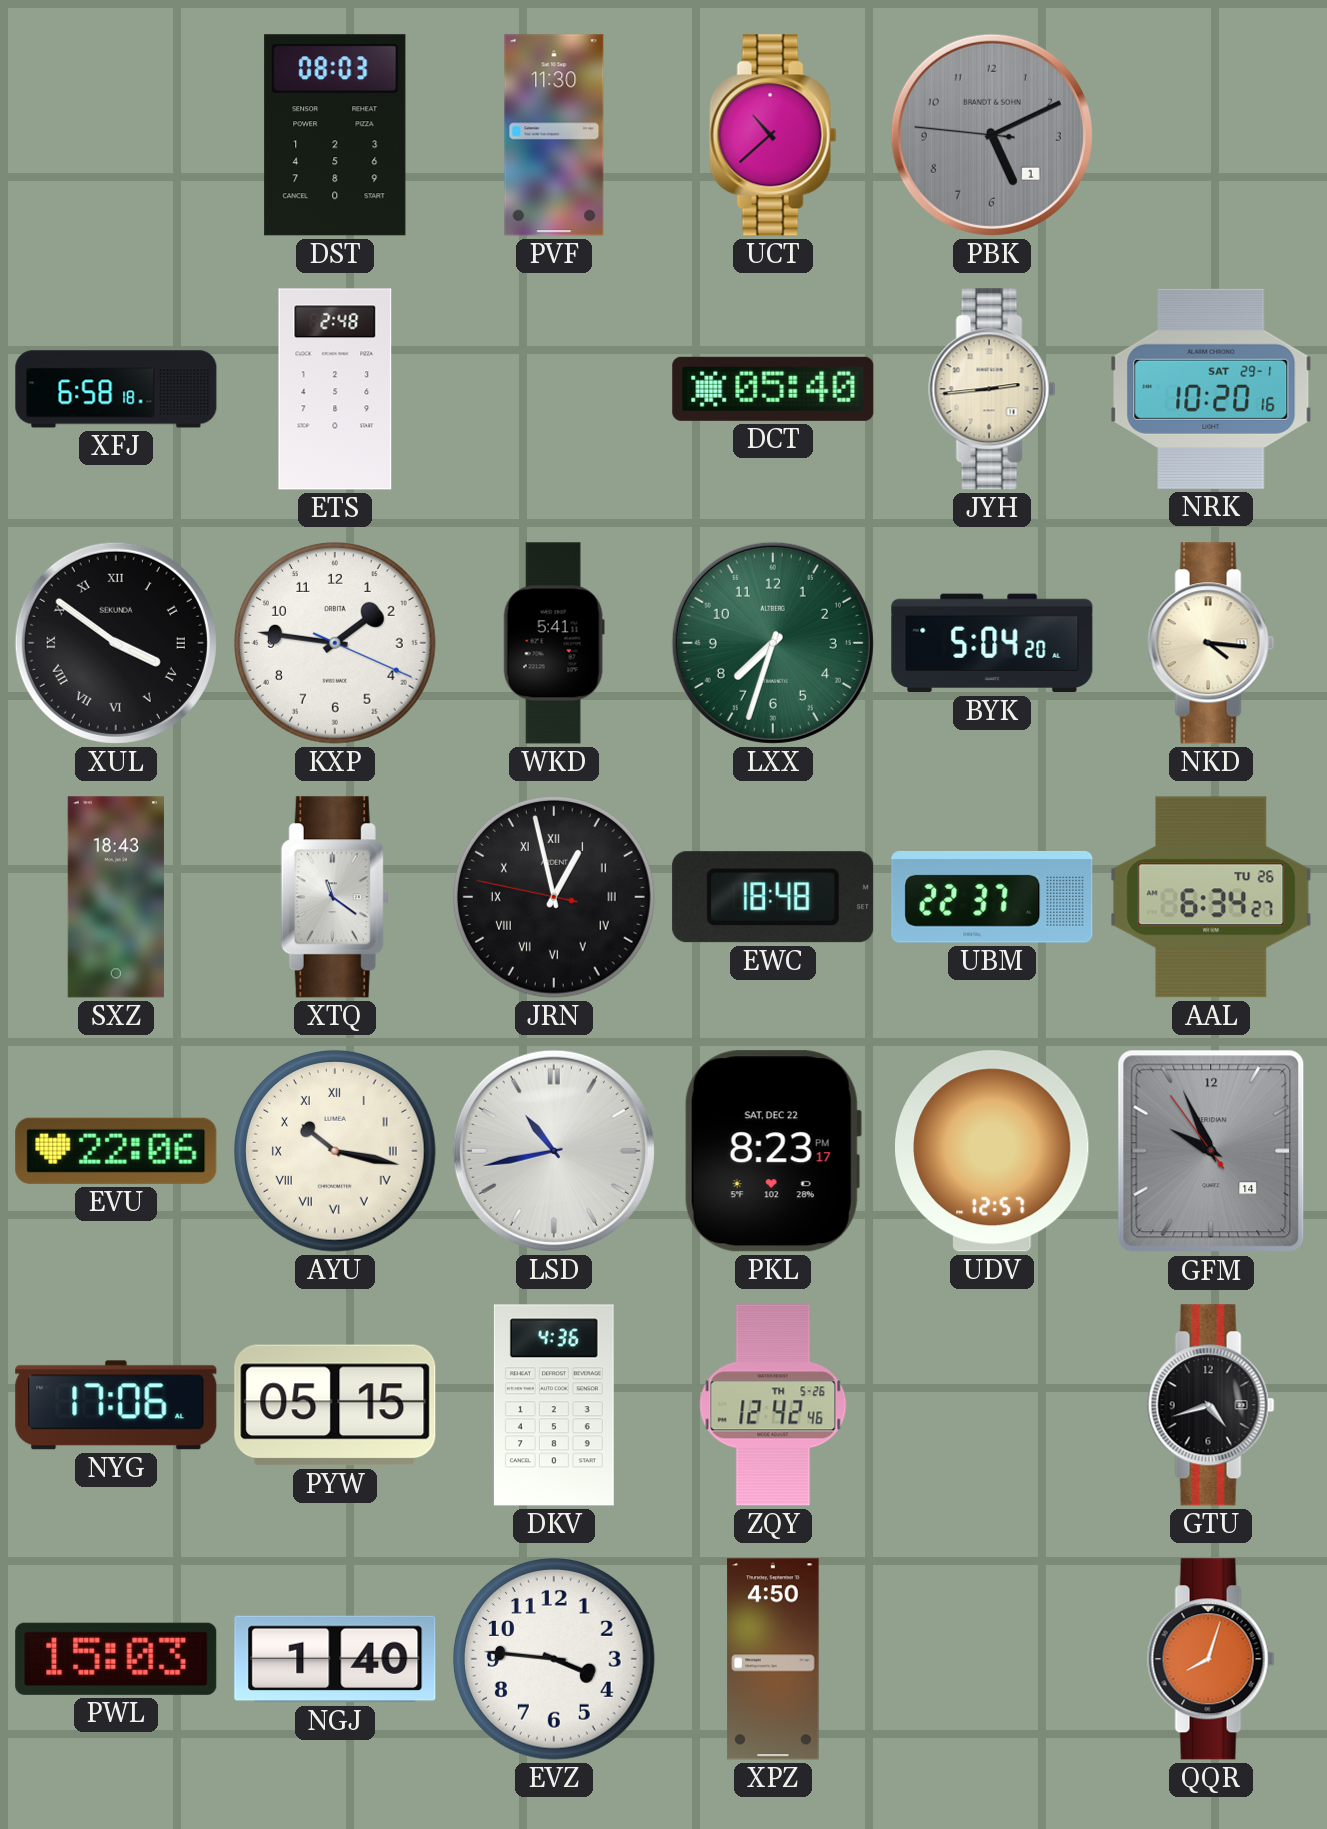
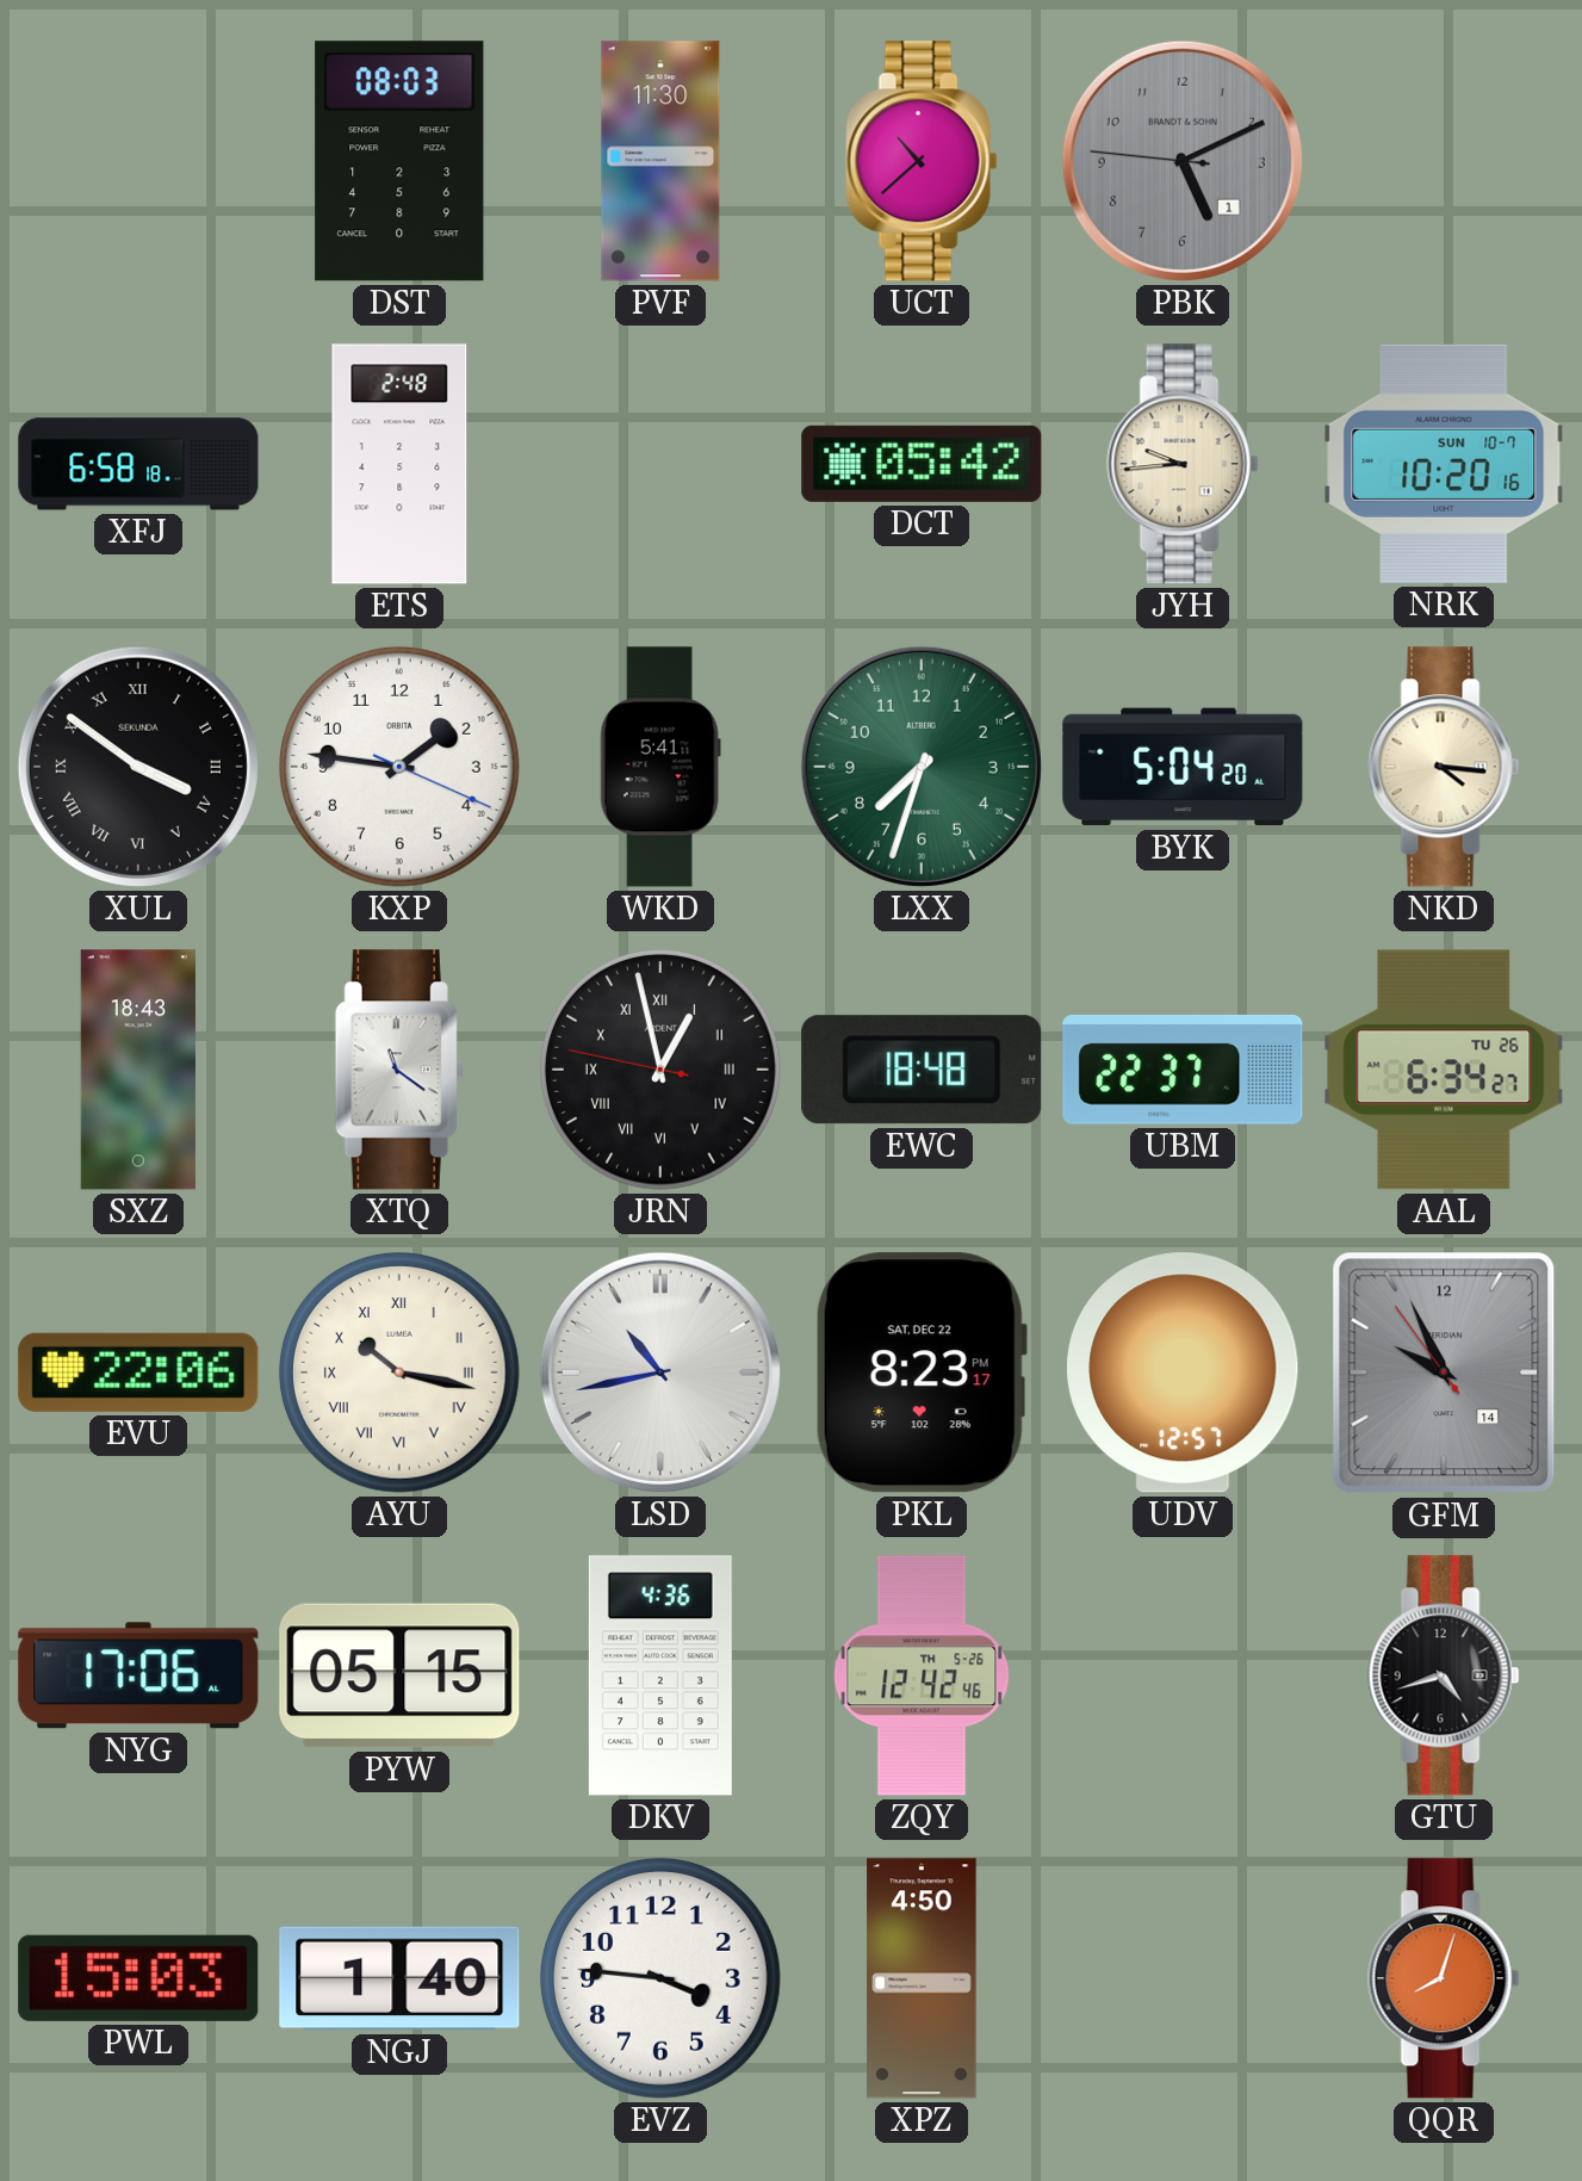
DCT: 05:40 -> 05:42 (922, 464)
JYH: 2:44 -> 9:44 (1183, 464)
NRK date: SAT 29-1 -> SUN 10-7 (1444, 464)
